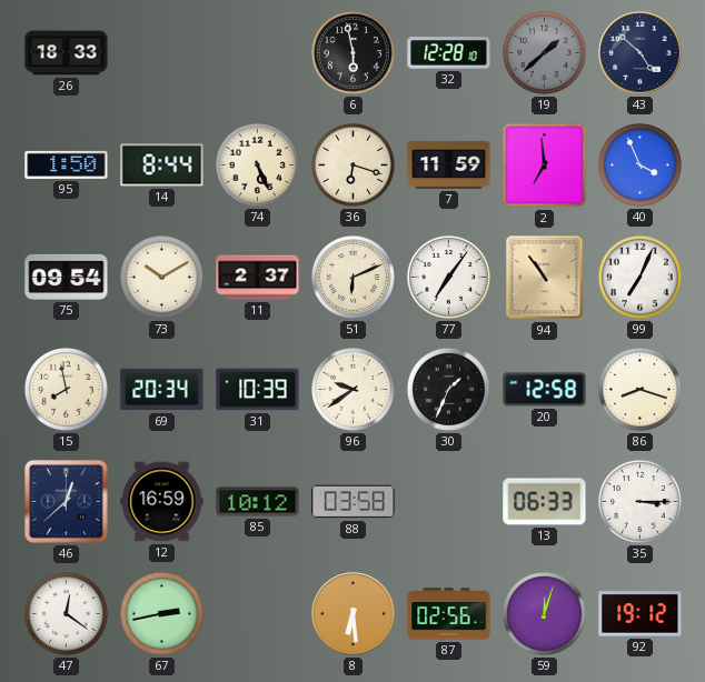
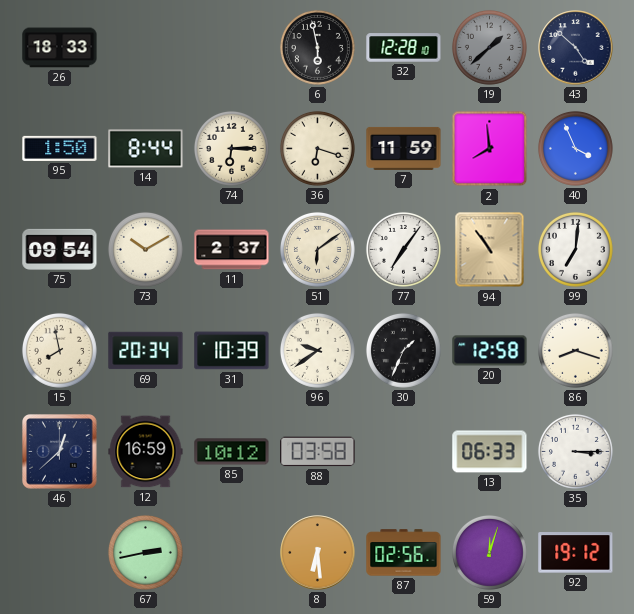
74: 5:26 -> 6:15 (231, 148)
2: 6:59 -> 7:59 (490, 149)
51: 6:11 -> 6:09 (317, 249)
99: 7:04 -> 7:01 (575, 249)
47: 12:21 -> none (66, 613)
